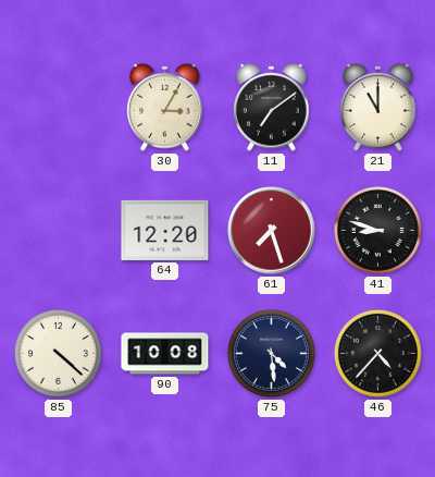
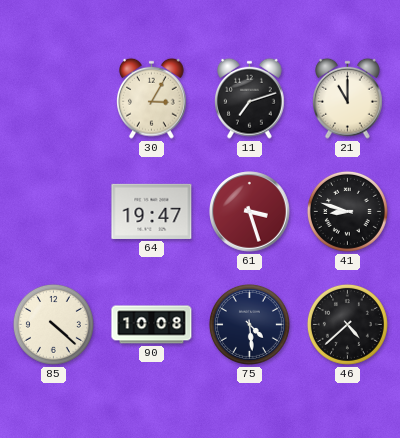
11: 7:09 -> 7:12 (250, 98)
64: 12:20 -> 19:47 (152, 211)
61: 7:27 -> 3:27 (250, 212)
46: 4:37 -> 4:38 (347, 324)
